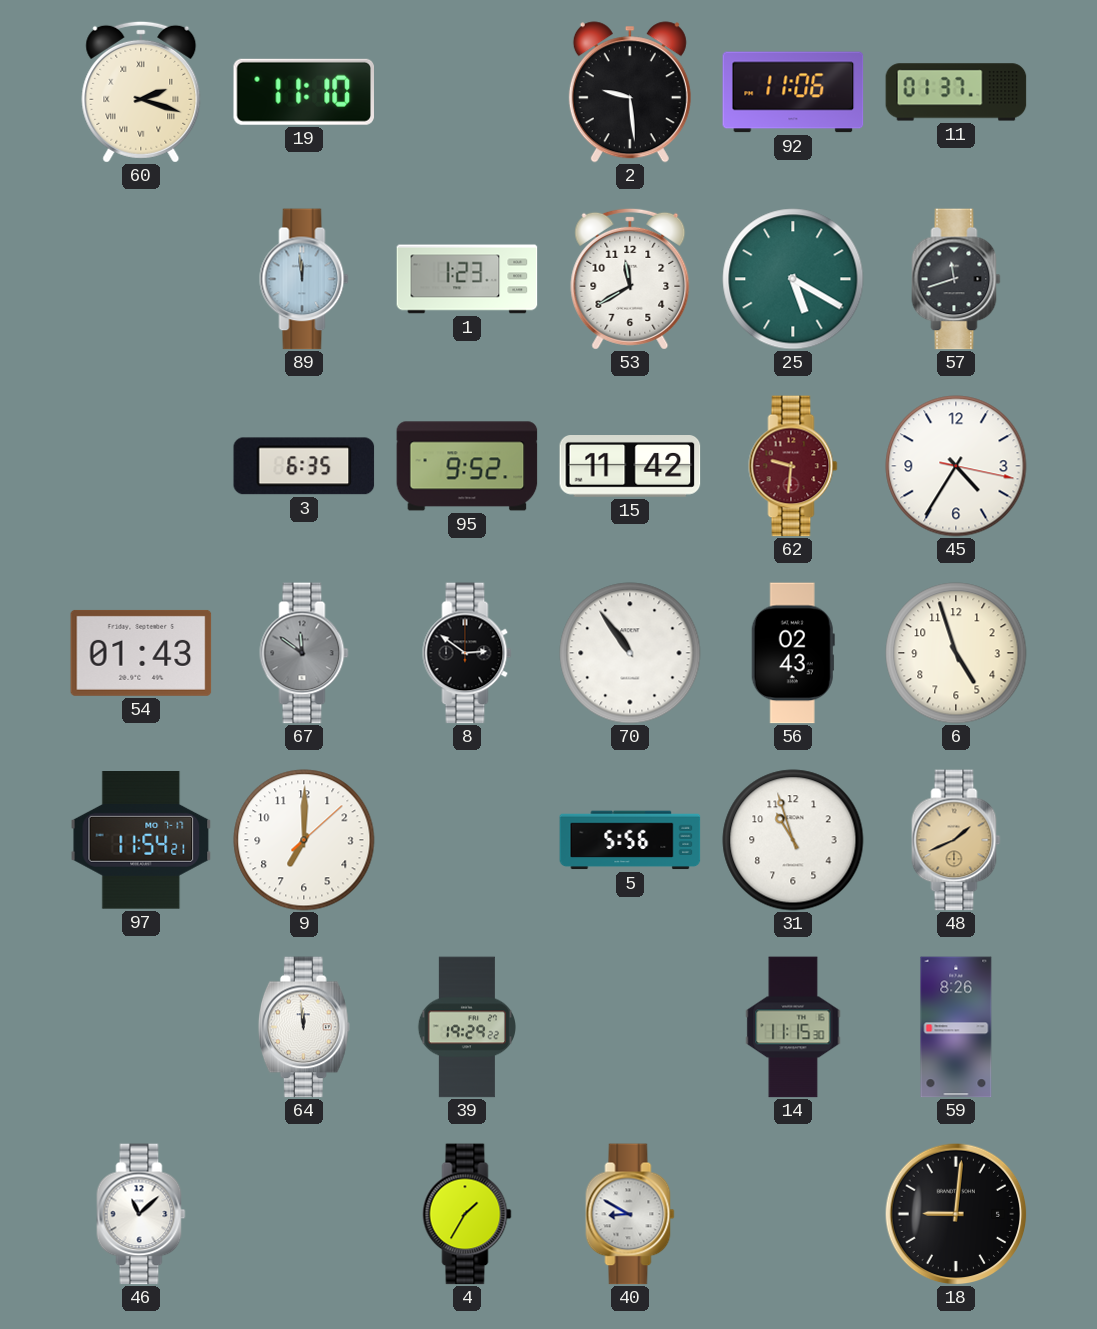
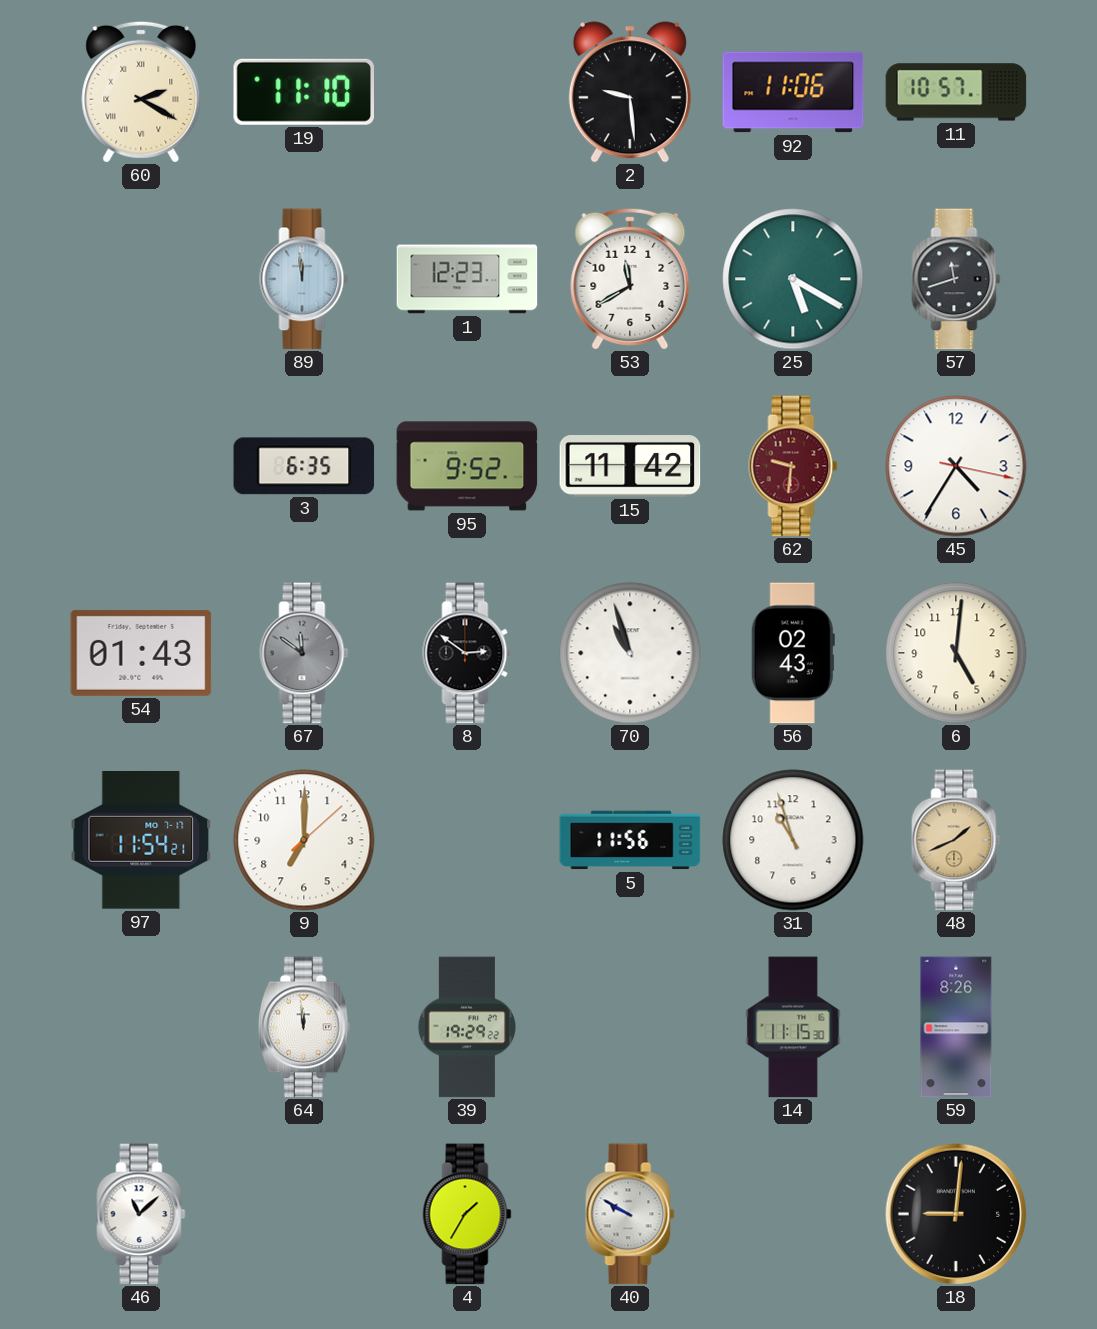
60: 2:18 -> 2:20 (141, 92)
11: 01:37 -> 10:57 (956, 92)
1: 1:23 -> 12:23 (467, 279)
70: 10:54 -> 10:57 (630, 653)
6: 4:57 -> 5:01 (956, 653)
5: 5:56 -> 11:56 (630, 840)
40: 8:50 -> 9:50 (630, 1214)
